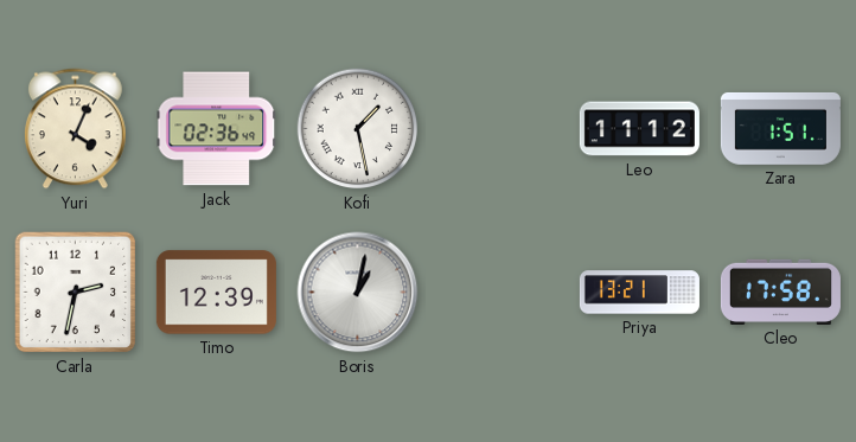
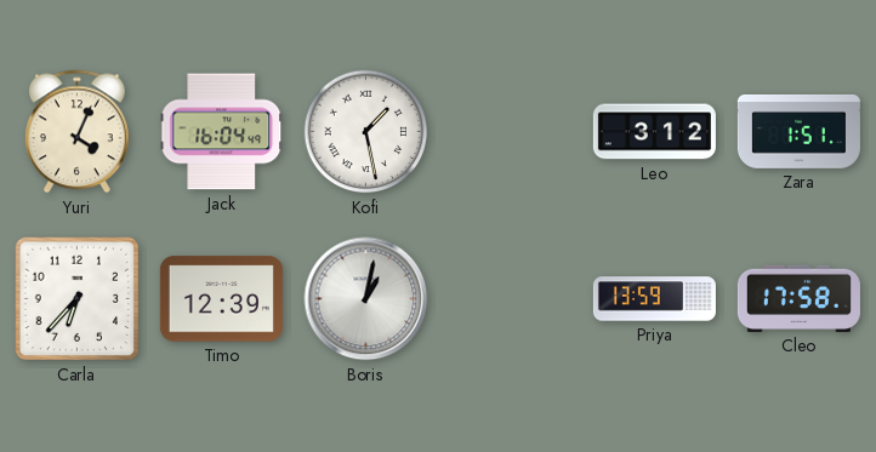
Jack: 02:36 -> 16:04 (222, 132)
Leo: 11:12 -> 3:12 (654, 132)
Carla: 2:32 -> 6:37 (78, 299)
Priya: 13:21 -> 13:59 (654, 299)
